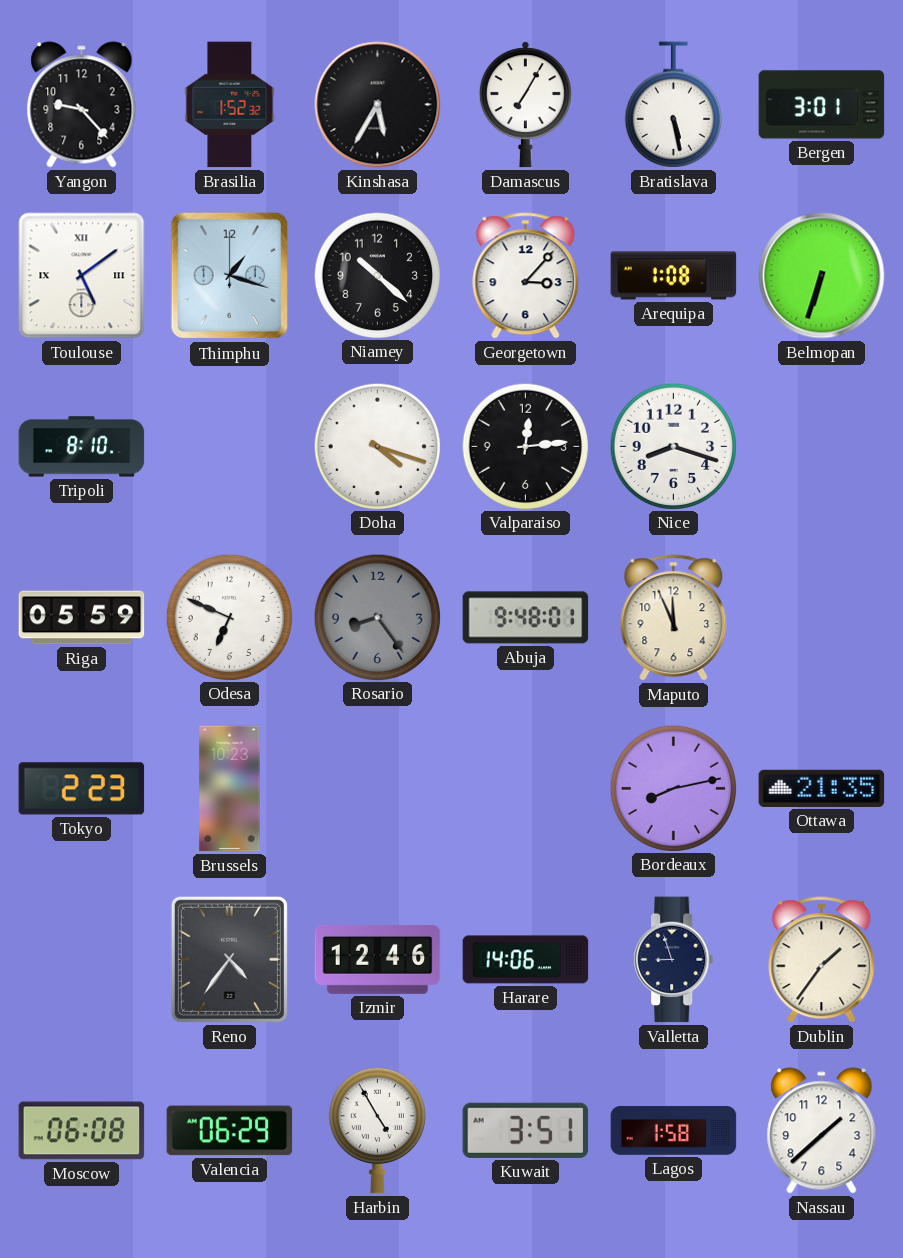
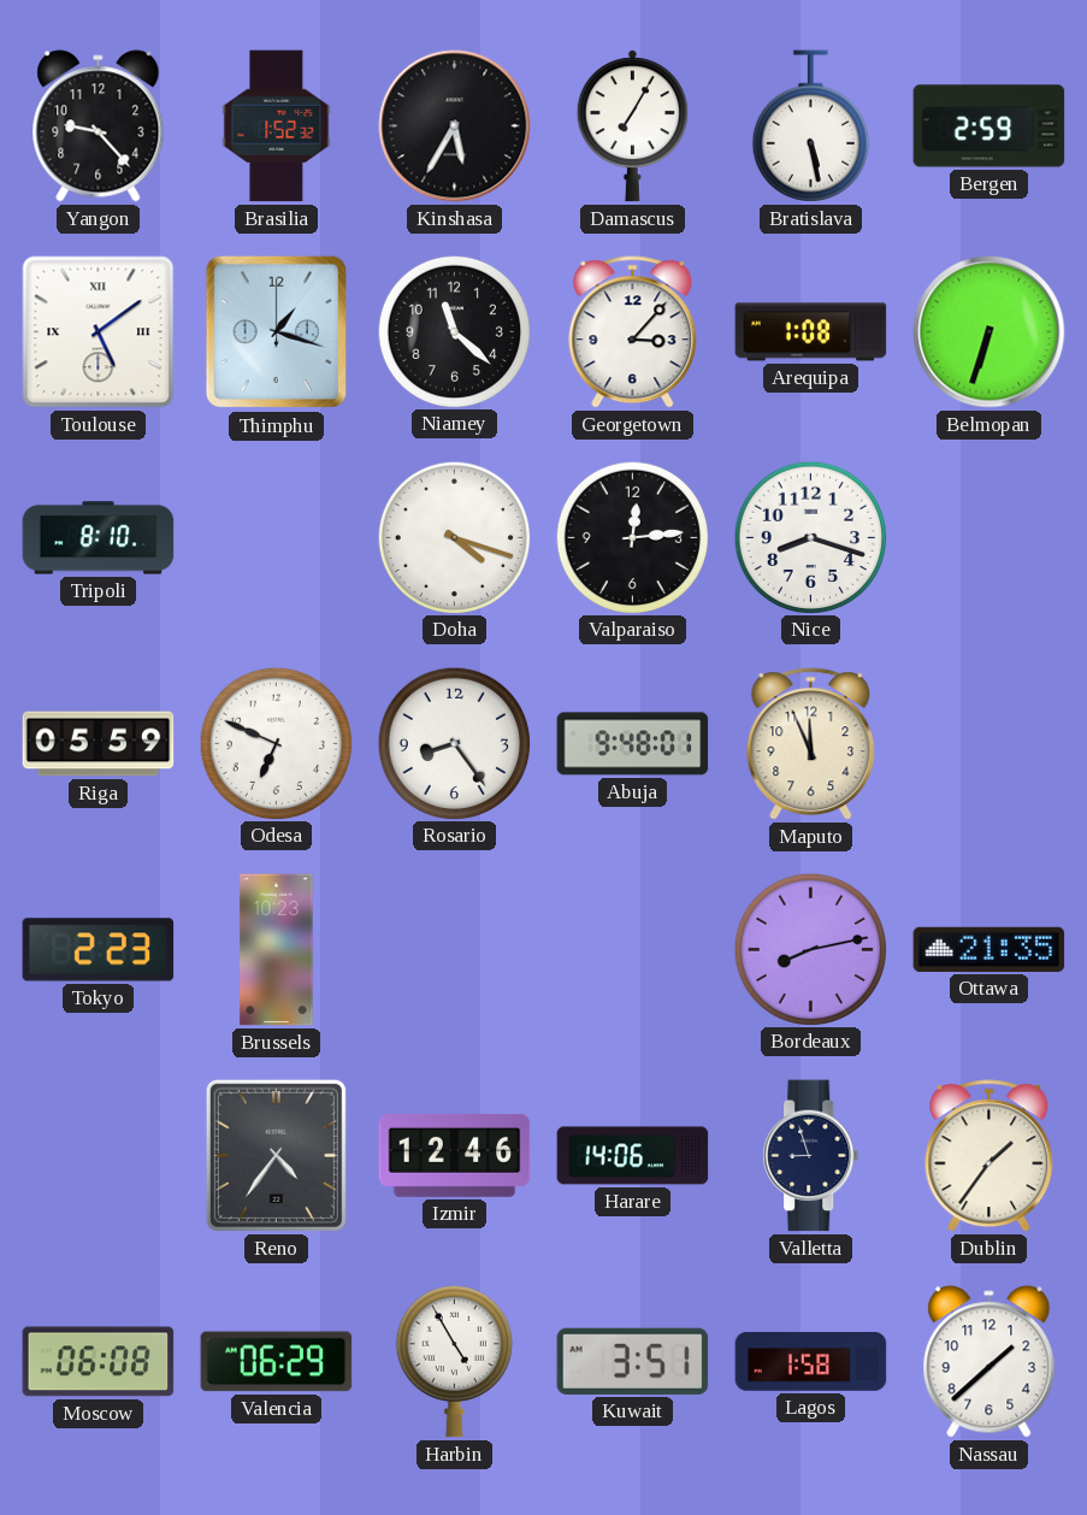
Bergen: 3:01 -> 2:59 (989, 126)
Niamey: 10:22 -> 11:22 (454, 331)
Rosario dial: grey -> white (454, 743)
